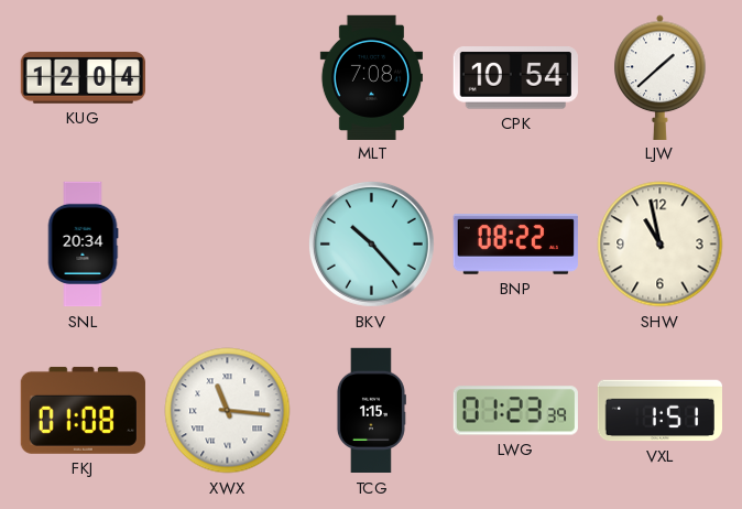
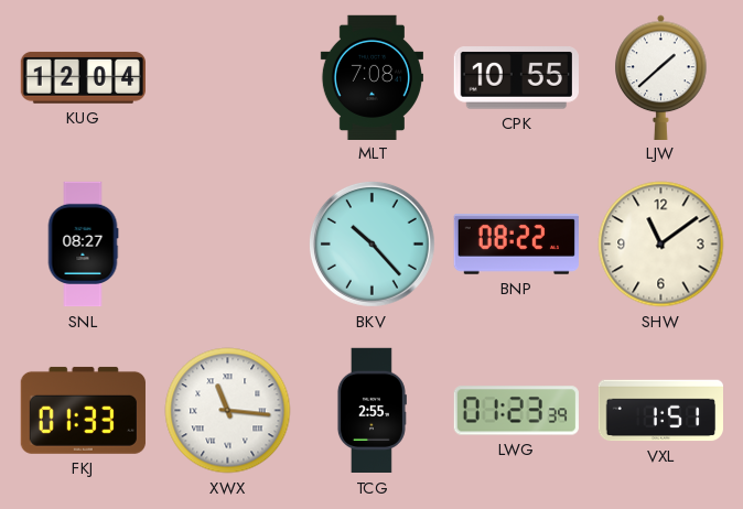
CPK: 10:54 -> 10:55 (516, 78)
SNL: 20:34 -> 08:27 (83, 245)
SHW: 10:58 -> 11:09 (661, 245)
FKJ: 01:08 -> 01:33 (83, 410)
TCG: 1:15 -> 2:55 (371, 411)
